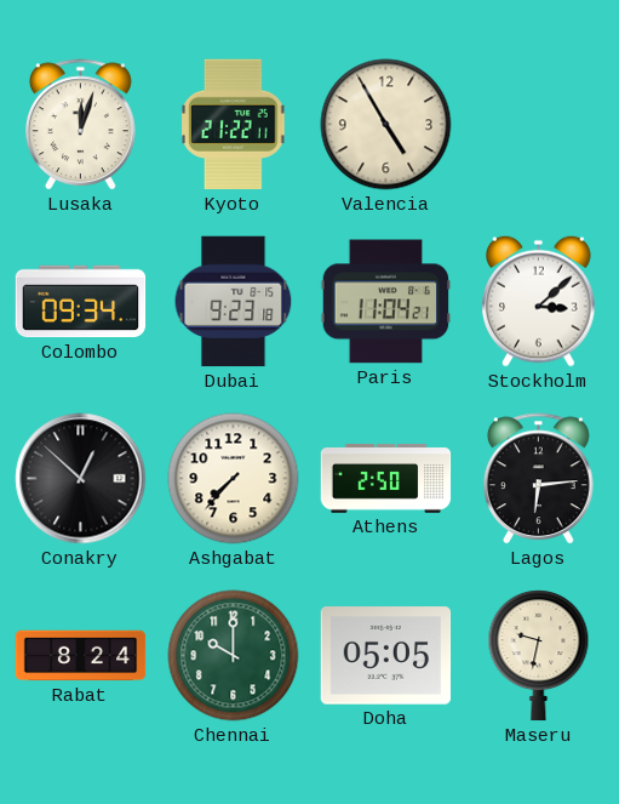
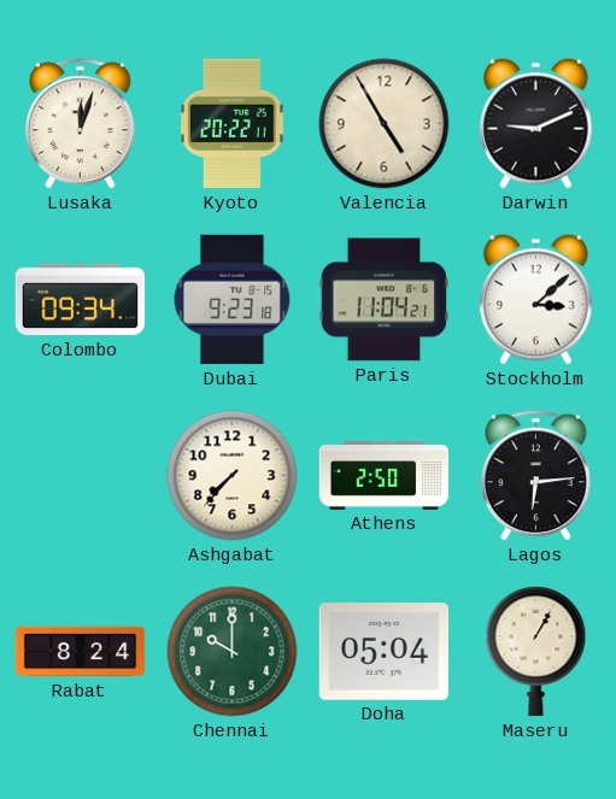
Kyoto: 21:22 -> 20:22 (233, 124)
Darwin: none -> 9:11 (536, 123)
Conakry: 12:52 -> none (81, 479)
Doha: 05:05 -> 05:04 (385, 652)
Maseru: 9:32 -> 1:05 (536, 652)
